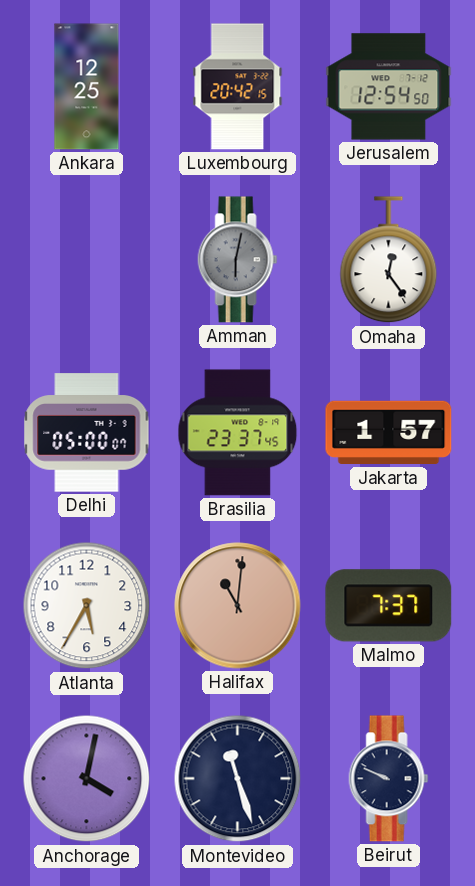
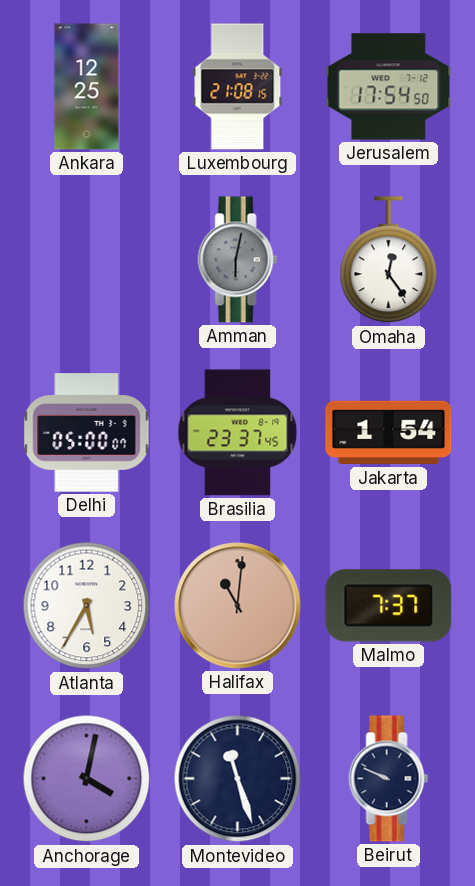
Luxembourg: 20:42 -> 21:08 (238, 87)
Jerusalem: 12:54 -> 17:54 (389, 87)
Jakarta: 1:57 -> 1:54 (389, 433)
